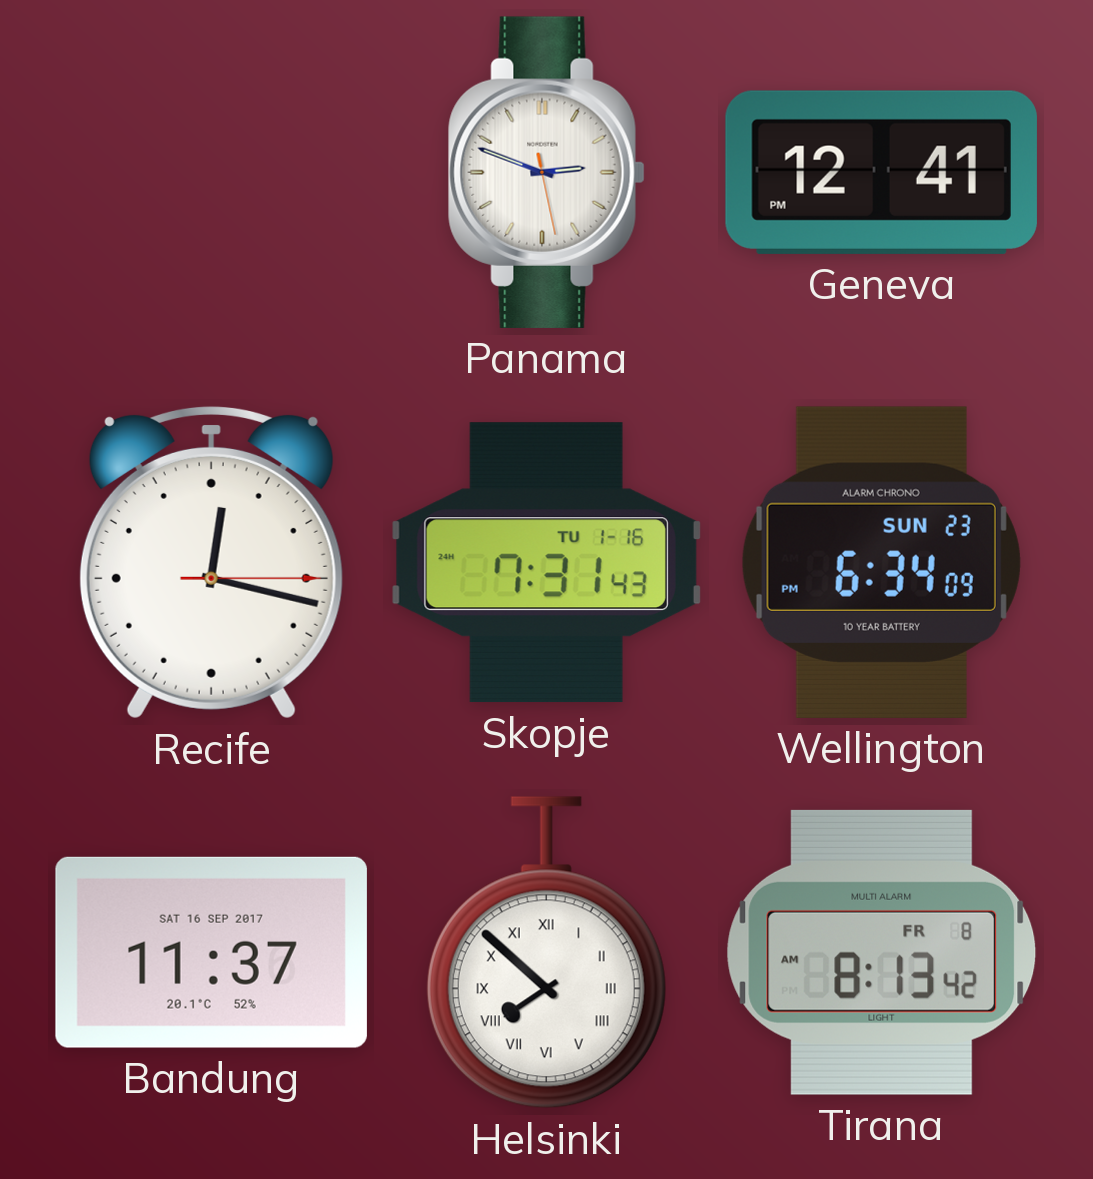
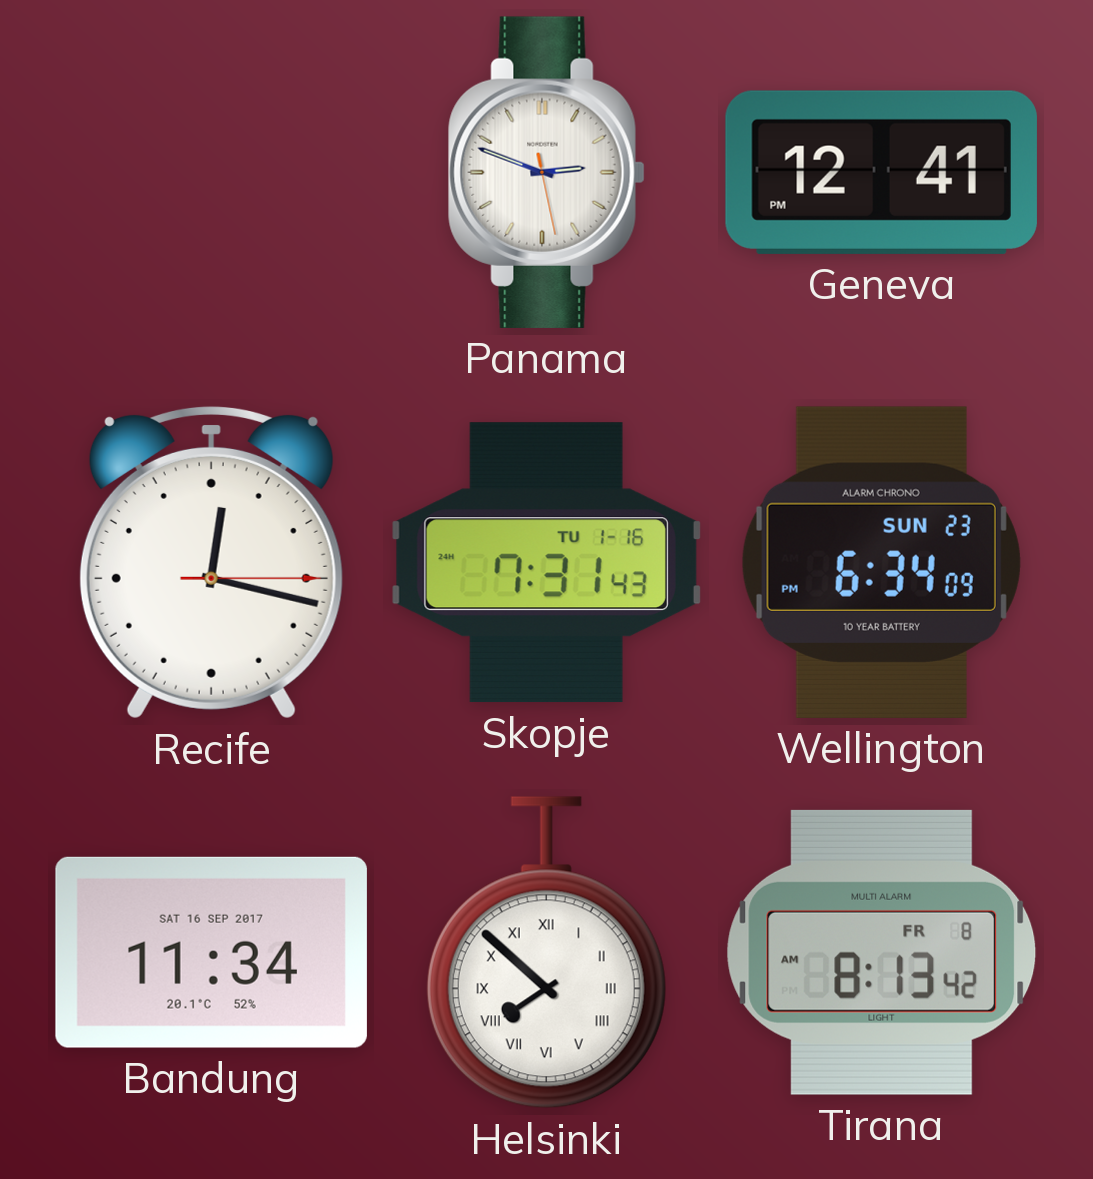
Bandung: 11:37 -> 11:34 (211, 952)
